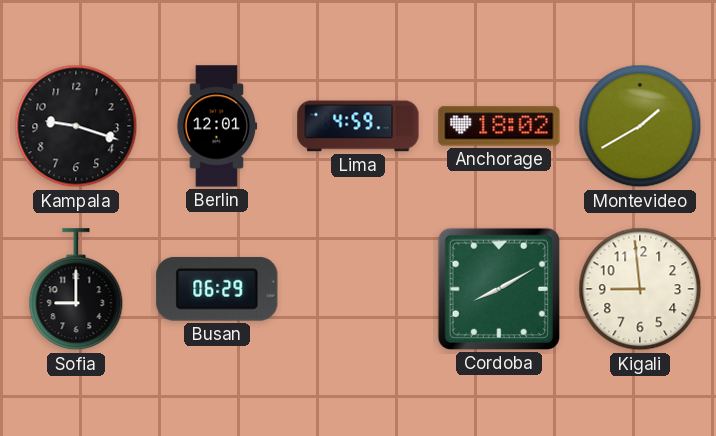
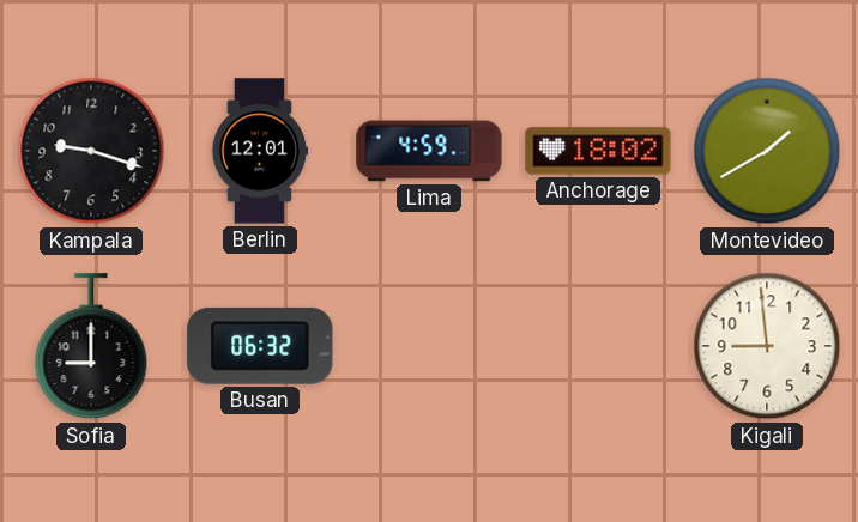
Busan: 06:29 -> 06:32 (260, 346)
Cordoba: 8:10 -> none (499, 289)
